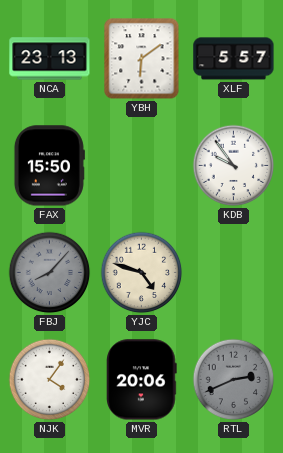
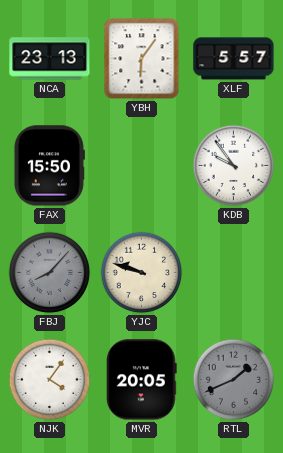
YBH: 6:09 -> 6:06 (142, 59)
YJC: 4:48 -> 9:48 (142, 273)
MVR: 20:06 -> 20:05 (142, 380)
RTL: 2:41 -> 1:41 (234, 380)
